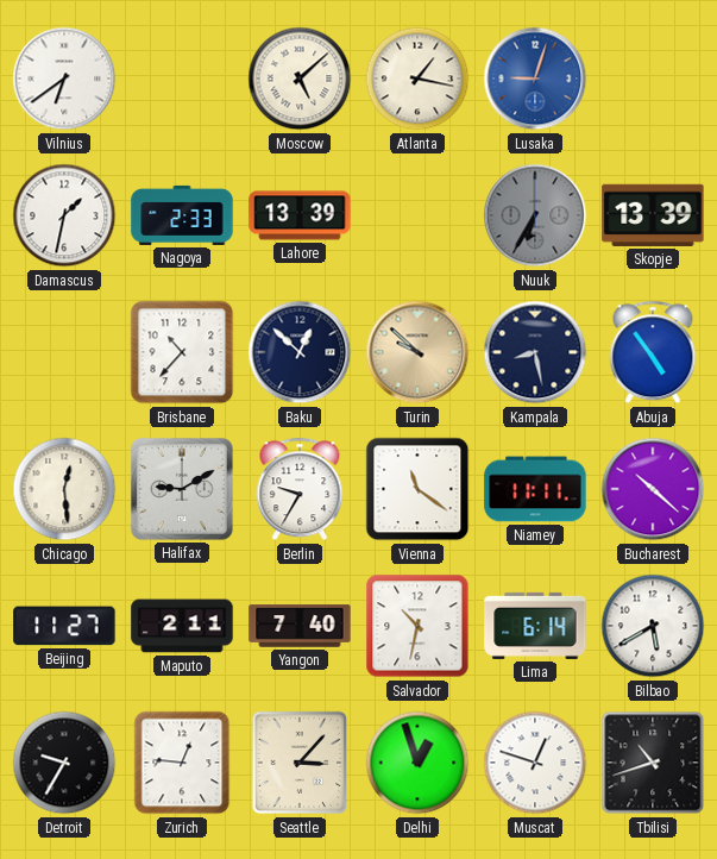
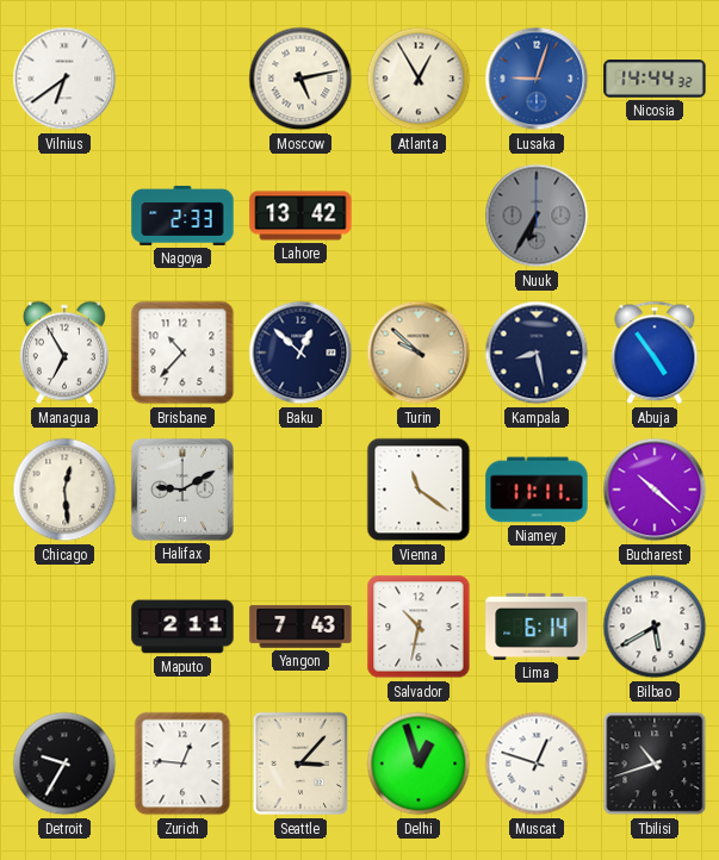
Moscow: 5:08 -> 5:13 (300, 79)
Atlanta: 1:17 -> 12:55 (419, 79)
Nicosia: none -> 14:44 (655, 79)
Damascus: 1:32 -> none (64, 215)
Lahore: 13:39 -> 13:42 (300, 216)
Skopje: 13:39 -> none (653, 215)
Managua: none -> 6:55 (64, 353)
Berlin: 9:35 -> none (300, 489)
Beijing: 11:27 -> none (64, 626)
Yangon: 7:40 -> 7:43 (300, 627)
